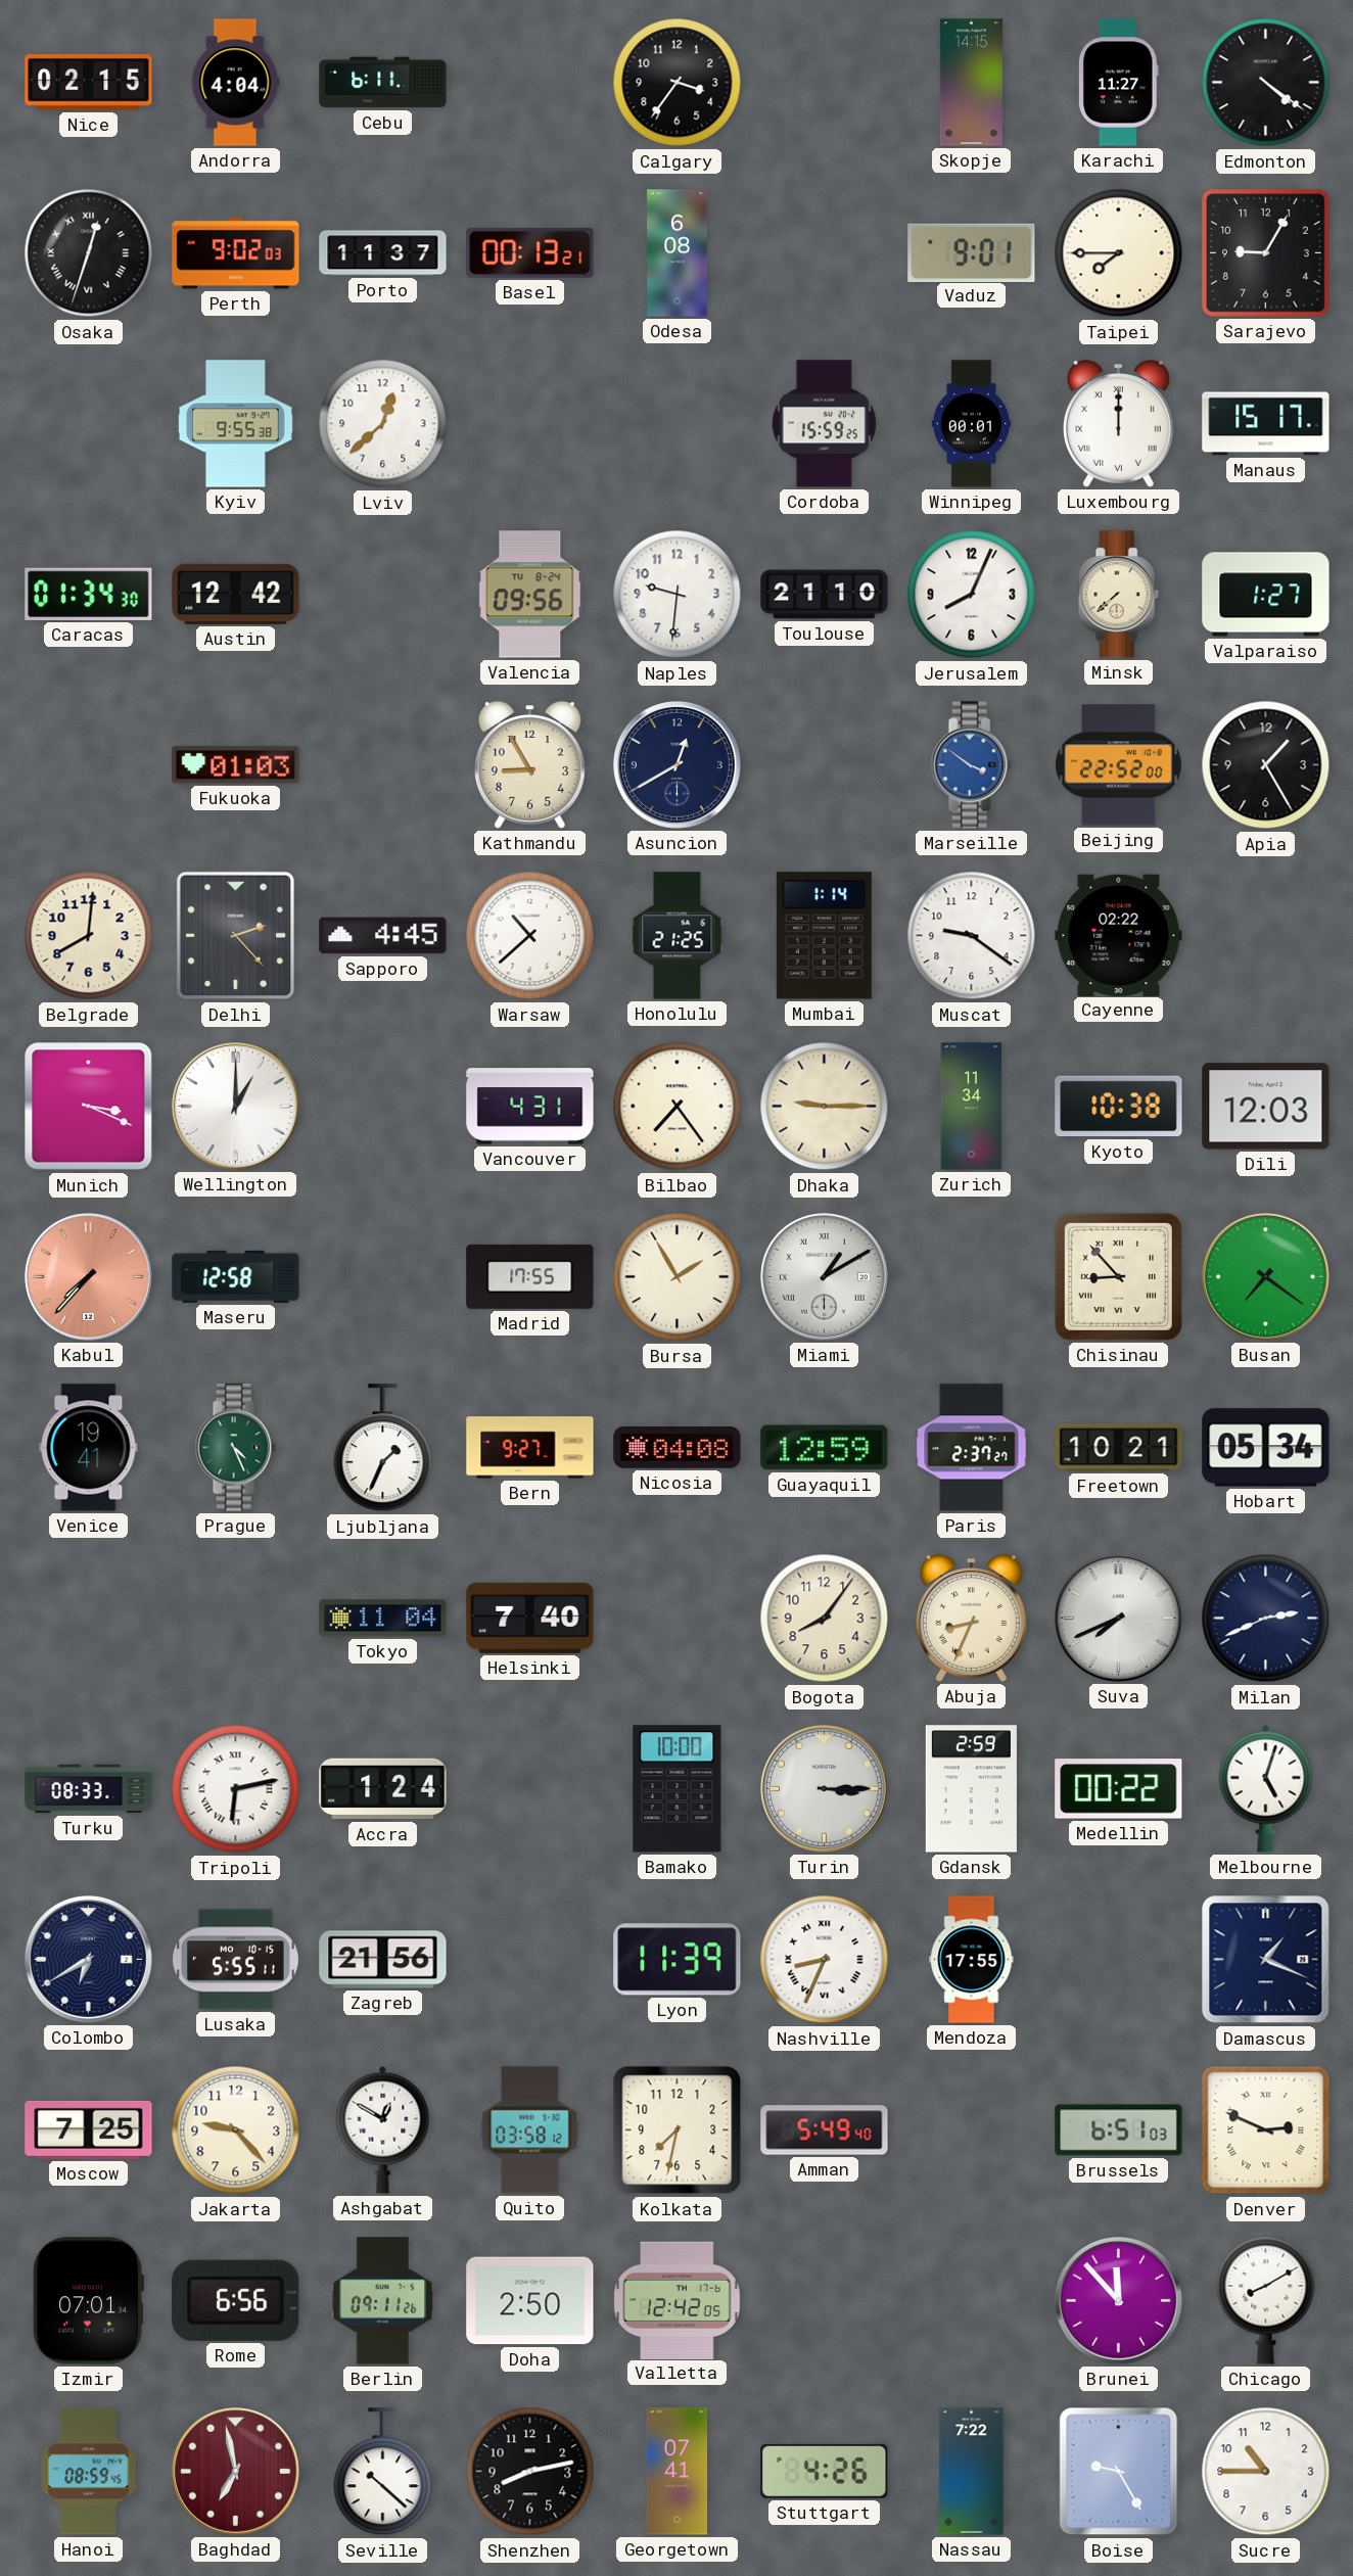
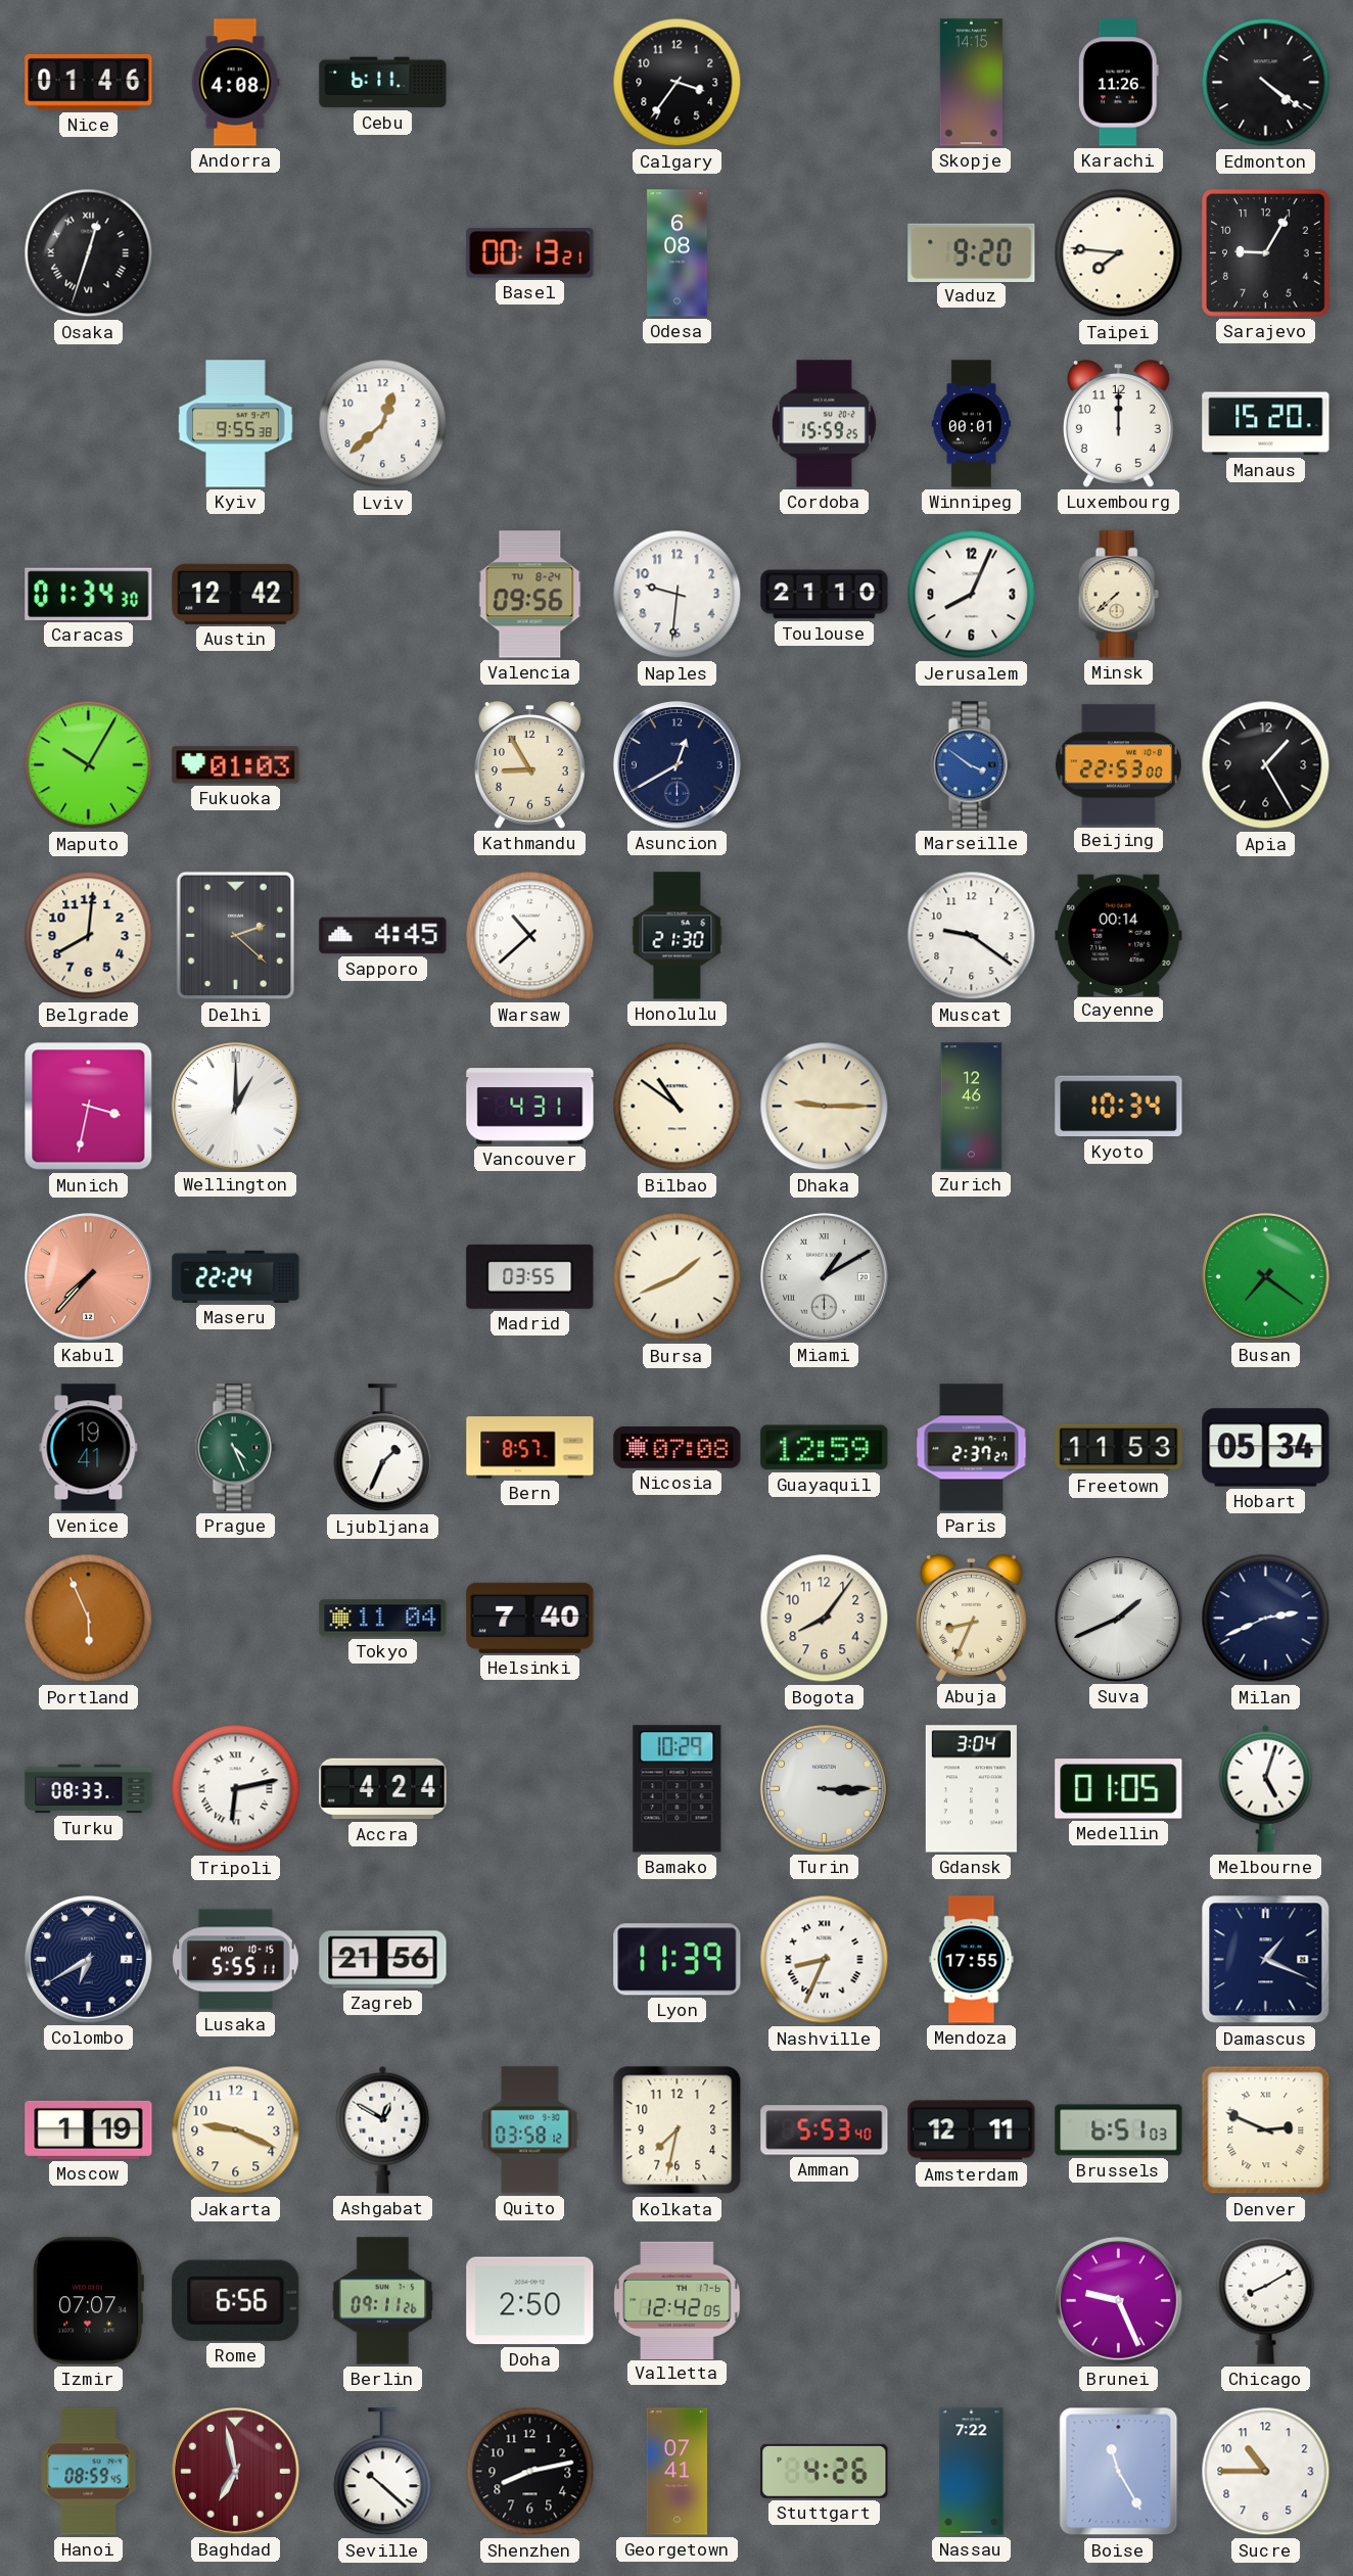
Nice: 02:15 -> 01:46 (89, 83)
Andorra: 4:04 -> 4:08 (235, 83)
Karachi: 11:27 -> 11:26 (1118, 83)
Perth: 9:02 -> none (236, 253)
Porto: 11:37 -> none (383, 253)
Vaduz: 9:01 -> 9:20 (972, 252)
Taipei: 7:45 -> 7:46 (1119, 253)
Luxembourg numerals: Roman -> Arabic (1118, 424)
Manaus: 15:17 -> 15:20 (1266, 424)
Valparaiso: 1:27 -> none (1266, 595)
Maputo: none -> 10:05 (89, 765)
Beijing: 22:52 -> 22:53 (1119, 765)
Delhi: 2:23 -> 2:22 (236, 936)
Honolulu: 21:25 -> 21:30 (678, 936)
Mumbai: 1:14 -> none (824, 936)
Cayenne: 02:22 -> 00:14 (1119, 935)
Munich: 3:19 -> 3:32 (89, 1107)
Bilbao: 7:24 -> 10:51 (678, 1107)
Zurich: 11:34 -> 12:46 (972, 1107)
Kyoto: 10:38 -> 10:34 (1119, 1107)
Dili: 12:03 -> none (1266, 1107)
Maseru: 12:58 -> 22:24 (236, 1276)
Madrid: 17:55 -> 03:55 (530, 1276)
Bursa: 1:55 -> 1:41 (678, 1277)
Chisinau: 8:53 -> none (1118, 1276)
Bern: 9:27 -> 8:57 (530, 1448)
Nicosia: 04:08 -> 07:08 (678, 1448)
Freetown: 10:21 -> 11:53 (1119, 1448)
Portland: none -> 5:56 (89, 1619)
Suva: 7:41 -> 1:41 (1118, 1618)
Accra: 1:24 -> 4:24 (383, 1789)
Bamako: 10:00 -> 10:29 (678, 1789)
Gdansk: 2:59 -> 3:04 (971, 1789)
Medellin: 00:22 -> 01:05 (1119, 1789)
Moscow: 7:25 -> 1:19 (89, 2129)
Jakarta: 9:23 -> 9:19 (236, 2130)
Amman: 5:49 -> 5:53 (825, 2130)
Amsterdam: none -> 12:11 (972, 2130)
Izmir: 07:01 -> 07:07 (88, 2301)
Brunei: 11:53 -> 9:26 (1118, 2300)
Boise: 9:25 -> 11:25 (1119, 2472)
